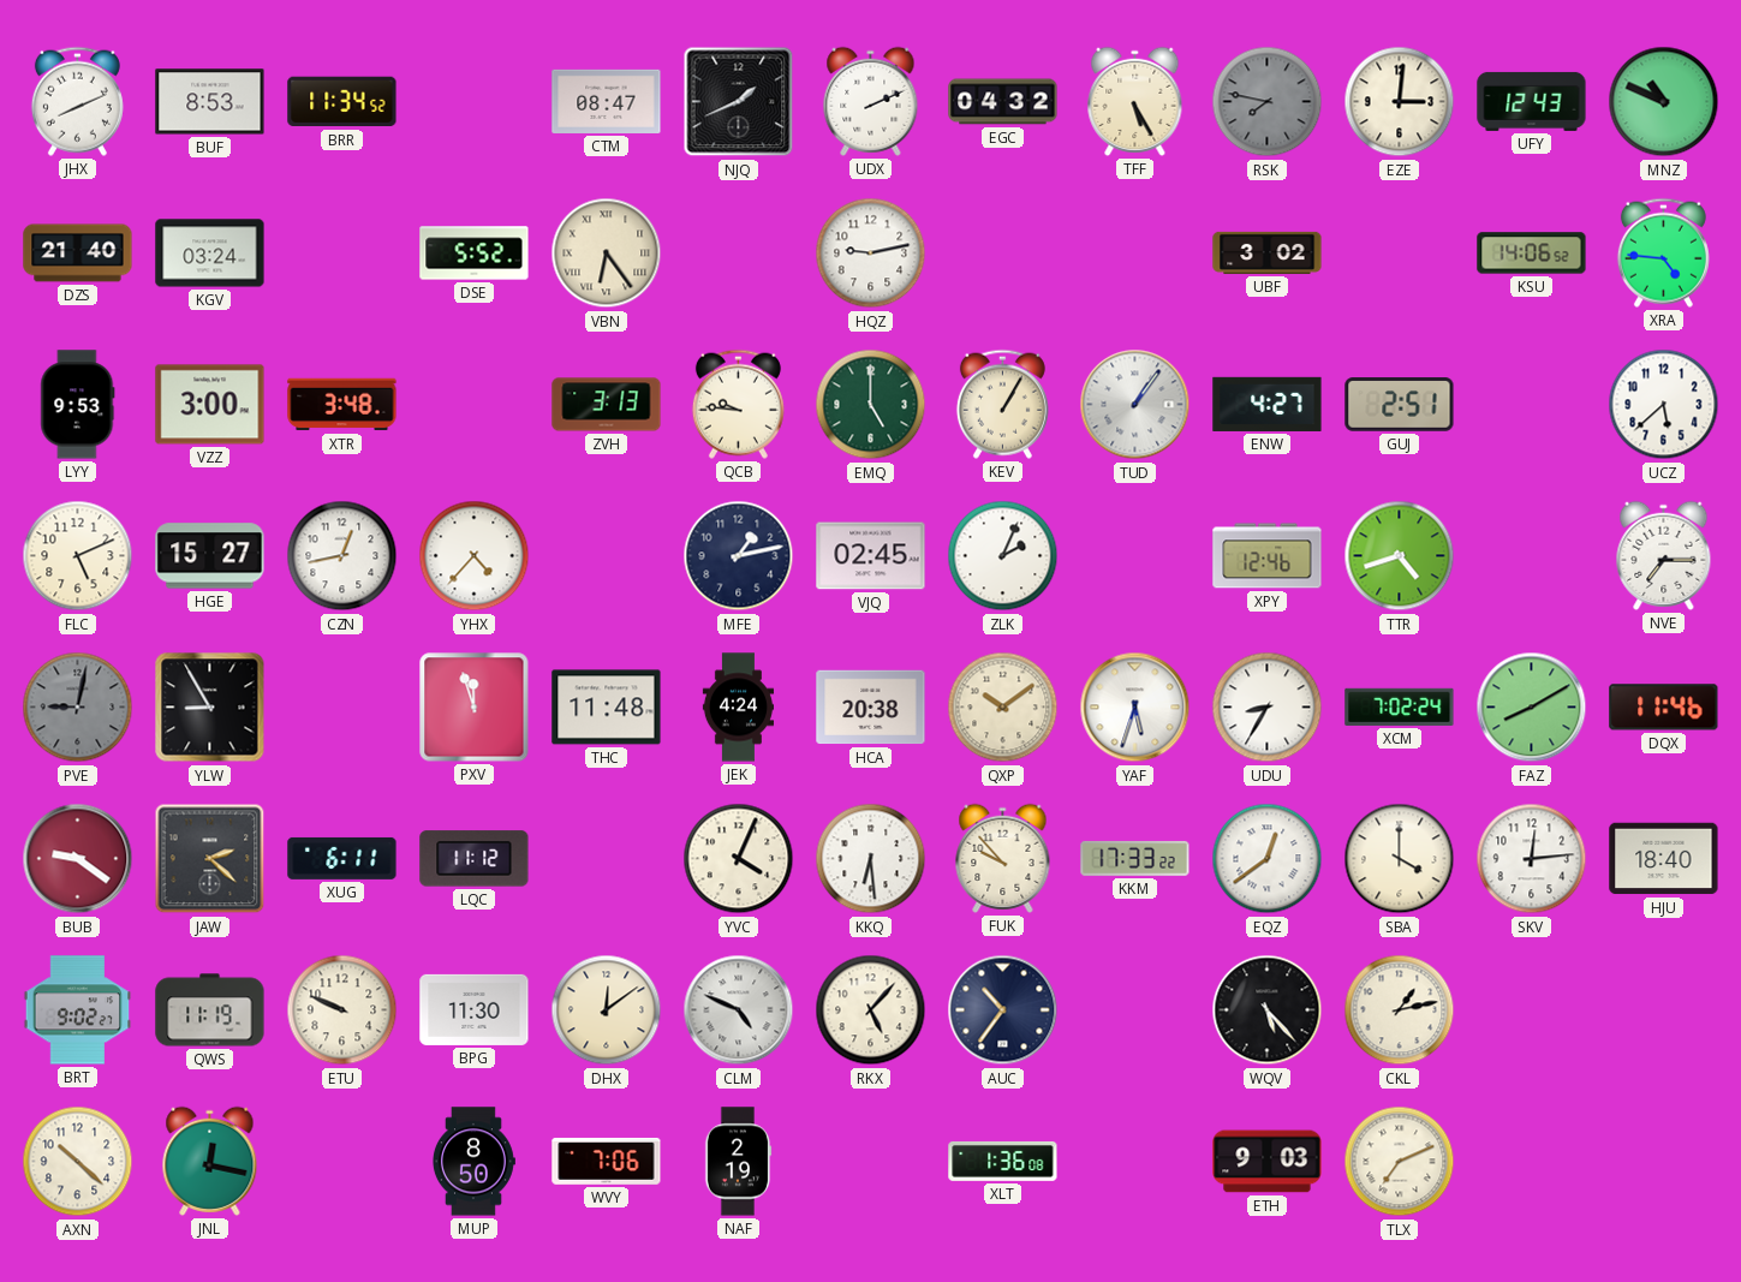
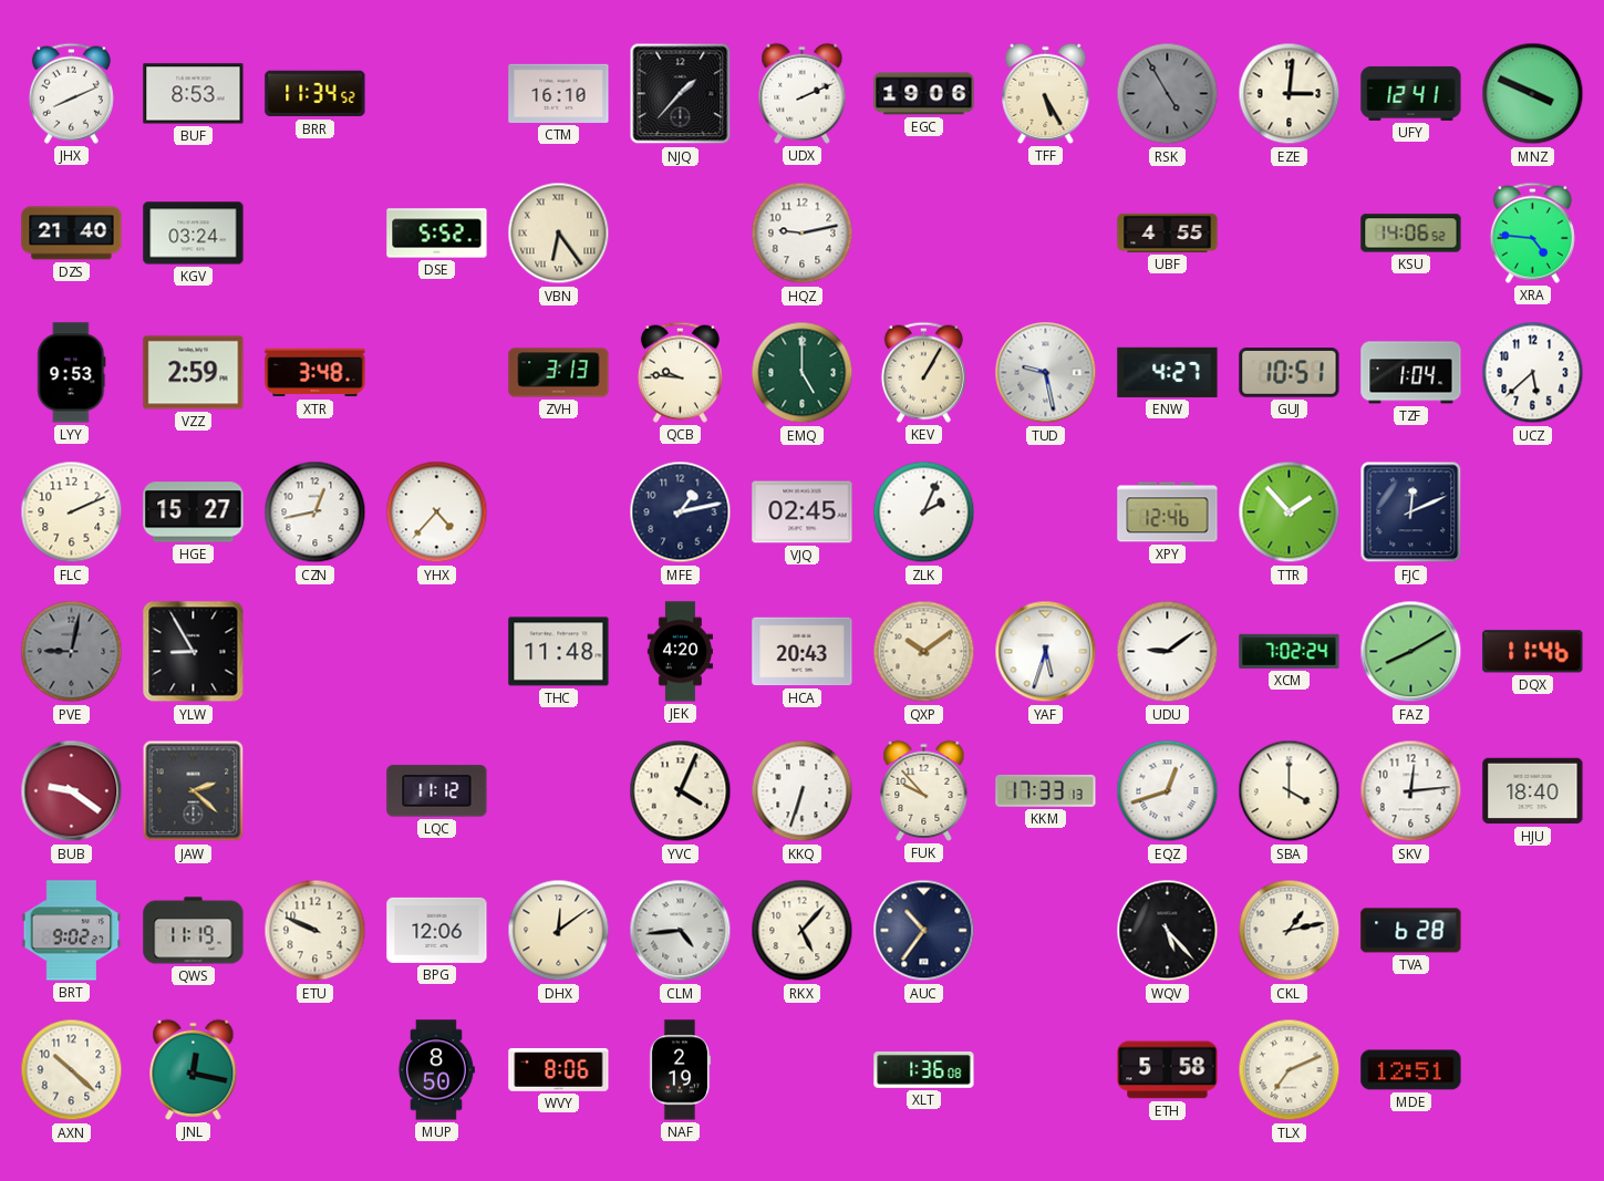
CTM: 08:47 -> 16:10 (559, 93)
NJQ: 1:41 -> 1:37 (681, 94)
EGC: 04:32 -> 19:06 (924, 94)
RSK: 7:47 -> 4:55 (1168, 94)
UFY: 12:43 -> 12:41 (1411, 93)
MNZ: 10:49 -> 3:49 (1533, 94)
UBF: 3:02 -> 4:55 (1168, 232)
VZZ: 3:00 -> 2:59 (194, 373)
TUD: 1:06 -> 9:28 (1046, 373)
GUJ: 2:51 -> 10:51 (1290, 373)
TZF: none -> 1:04 (1411, 373)
FLC: 5:11 -> 2:11 (72, 512)
TTR: 4:42 -> 1:53 (1290, 512)
FJC: none -> 12:11 (1411, 512)
NVE: 7:15 -> none (1664, 555)
PXV: 11:57 -> none (475, 708)
JEK: 4:24 -> 4:20 (680, 652)
HCA: 20:38 -> 20:43 (803, 652)
UDU: 8:35 -> 9:09 (1168, 652)
XUG: 6:11 -> none (342, 858)
KKQ: 6:29 -> 6:33 (803, 791)
KKM: 17:33:22 -> 17:33:13 (1046, 790)
EQZ: 12:39 -> 12:42 (1168, 791)
BPG: 11:30 -> 12:06 (437, 930)
CLM: 4:49 -> 4:44 (681, 931)
TVA: none -> 6:28 (1411, 931)
WVY: 7:06 -> 8:06 (559, 1069)
ETH: 9:03 -> 5:58 (1168, 1070)
MDE: none -> 12:51 (1411, 1070)
